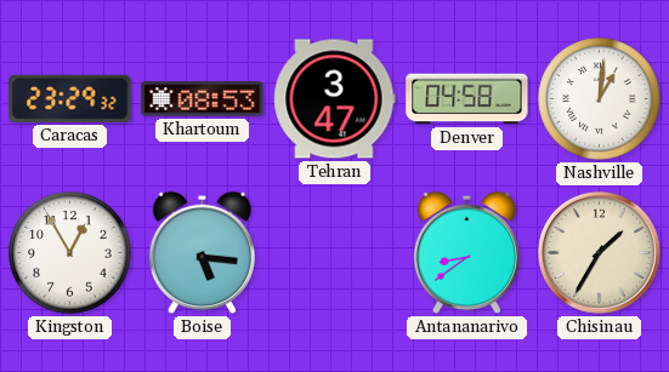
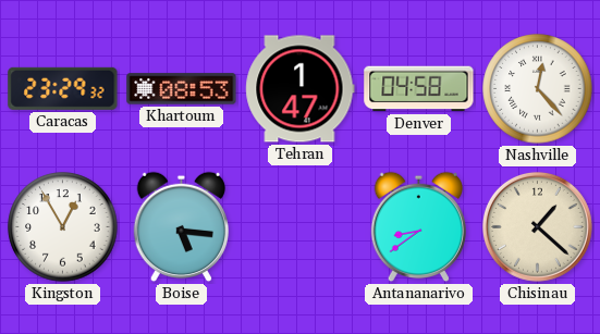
Tehran: 3:47 -> 1:47 (301, 89)
Nashville: 1:01 -> 12:23 (538, 89)
Chisinau: 1:35 -> 1:22 (537, 226)
